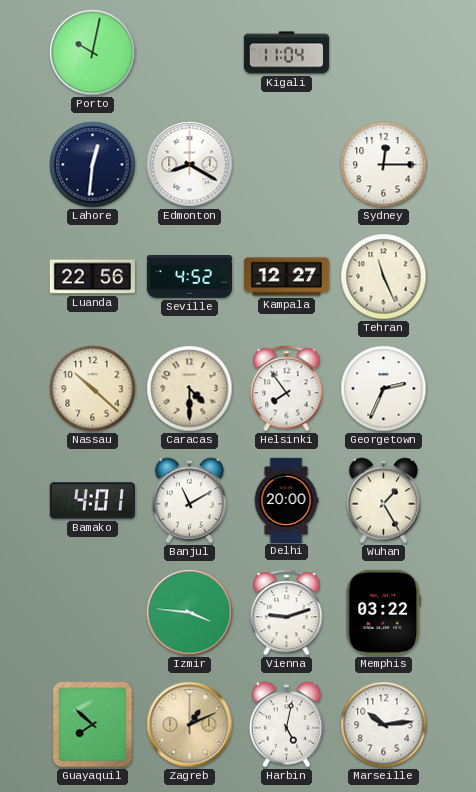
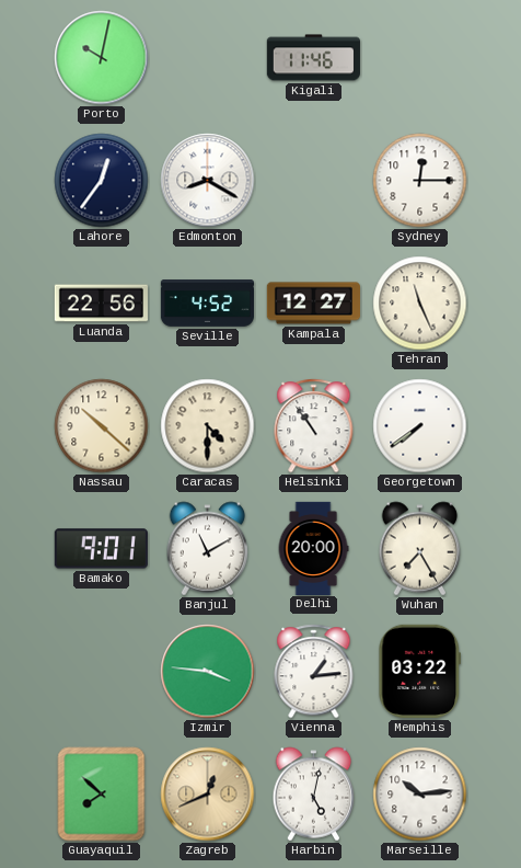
Kigali: 11:04 -> 11:46 (313, 58)
Lahore: 12:31 -> 12:36 (102, 181)
Helsinki: 7:54 -> 10:54 (314, 426)
Georgetown: 2:34 -> 7:39 (420, 426)
Bamako: 4:01 -> 9:01 (101, 549)
Wuhan: 1:25 -> 7:25 (420, 549)
Vienna: 9:12 -> 1:14 (314, 672)
Zagreb: 1:11 -> 12:41 (208, 795)
